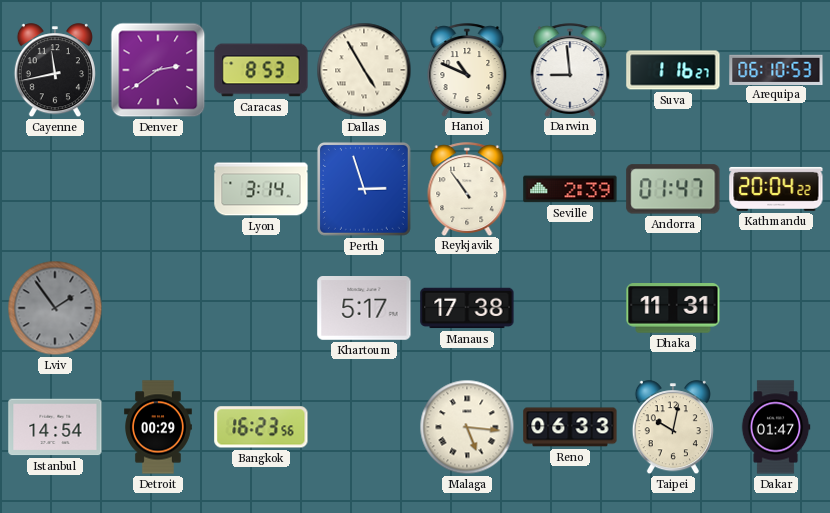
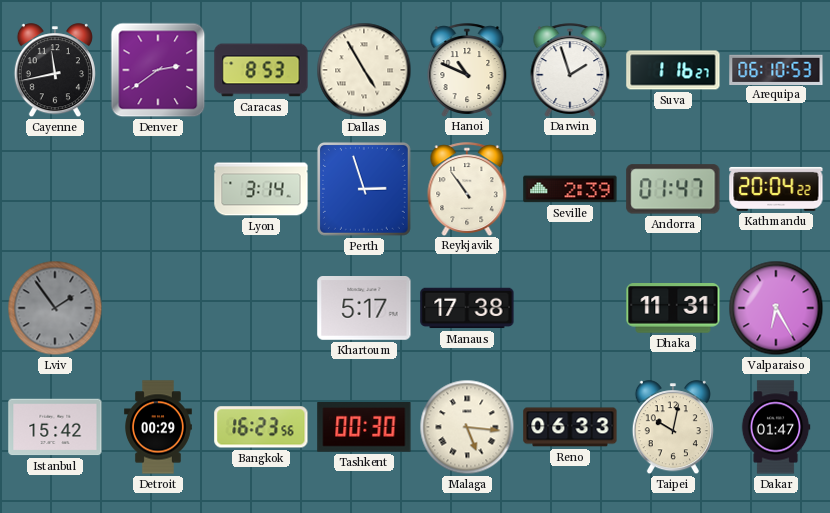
Darwin: 8:59 -> 1:57 (570, 70)
Valparaiso: none -> 6:25 (776, 308)
Istanbul: 14:54 -> 15:42 (55, 427)
Tashkent: none -> 00:30 (364, 428)
